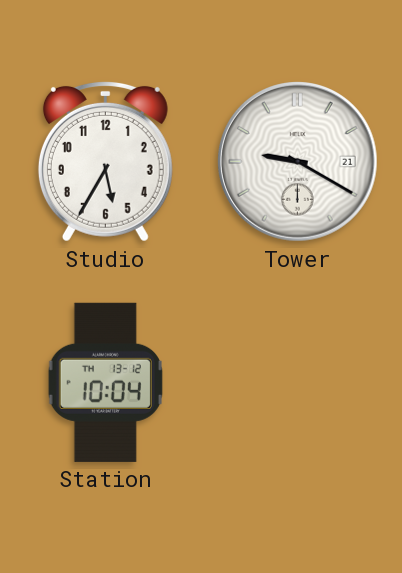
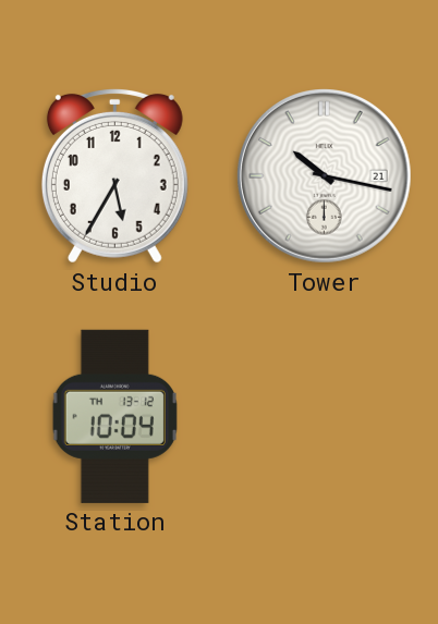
Tower: 9:20 -> 10:17 (325, 176)
